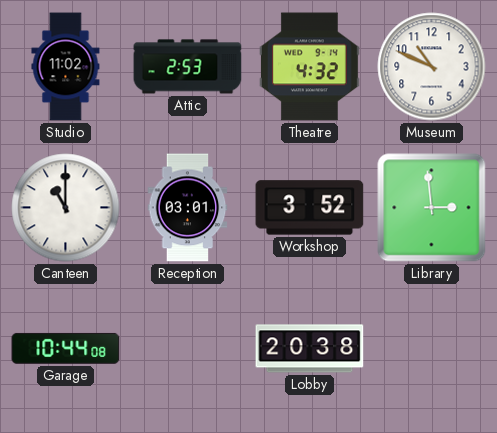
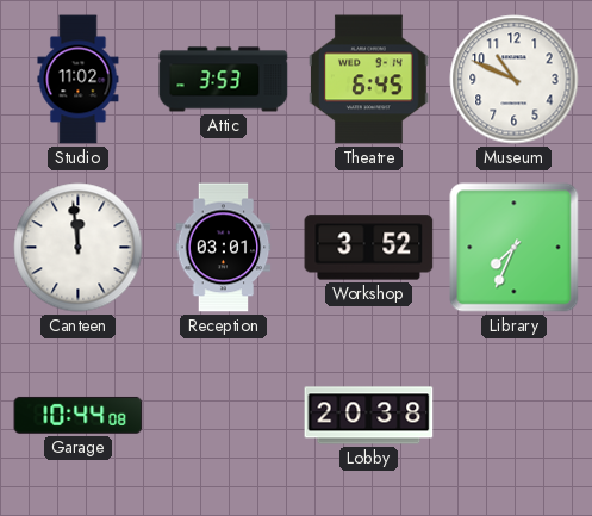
Attic: 2:53 -> 3:53 (224, 80)
Theatre: 4:32 -> 6:45 (369, 80)
Canteen: 11:00 -> 11:59 (79, 248)
Library: 2:59 -> 7:34 (515, 248)
